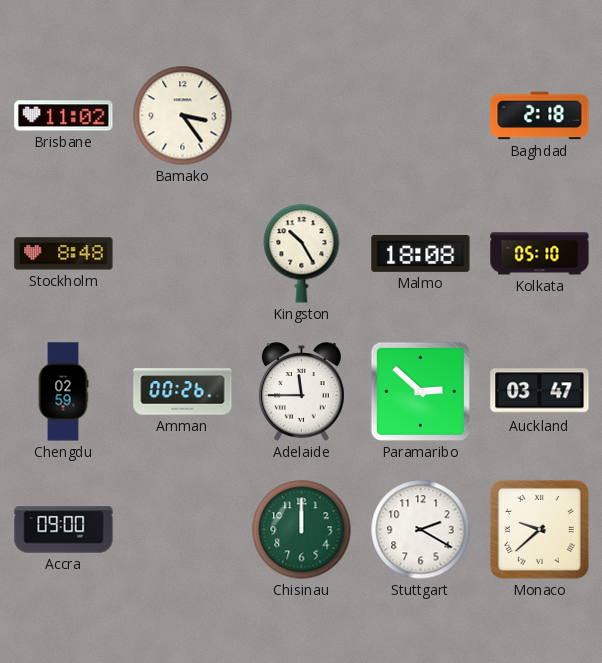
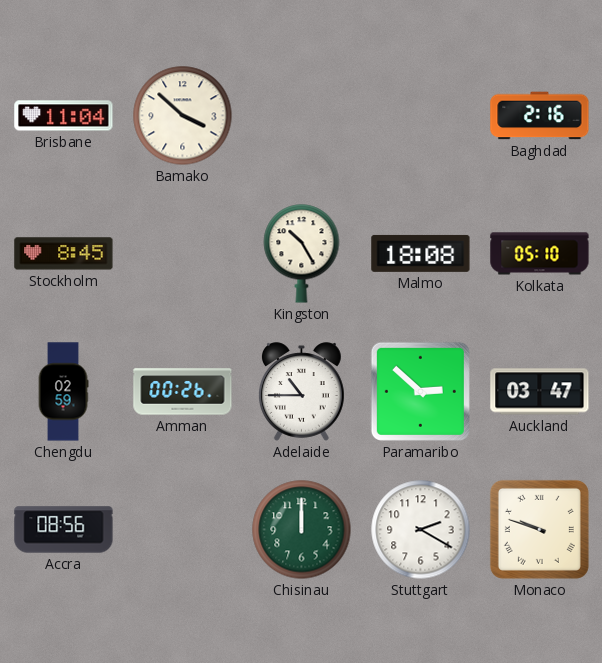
Brisbane: 11:02 -> 11:04 (64, 116)
Bamako: 3:24 -> 3:52 (183, 116)
Baghdad: 2:18 -> 2:16 (540, 116)
Stockholm: 8:48 -> 8:45 (64, 254)
Adelaide: 11:45 -> 10:45 (302, 392)
Accra: 09:00 -> 08:56 (64, 530)
Monaco: 9:38 -> 9:48 (539, 529)
